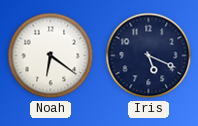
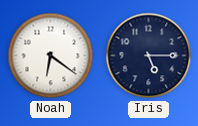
Iris: 5:19 -> 5:15 (149, 56)
